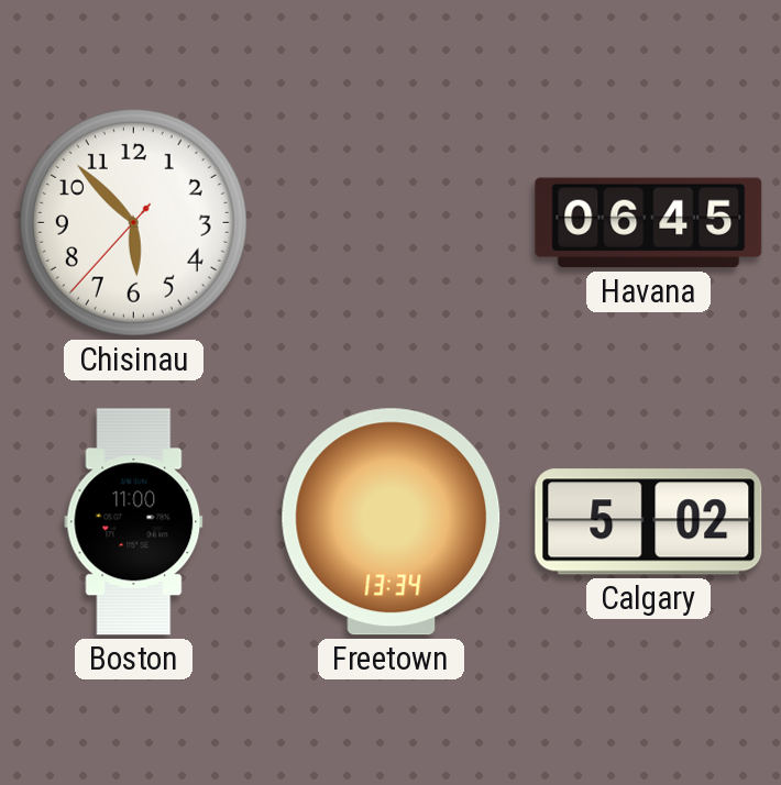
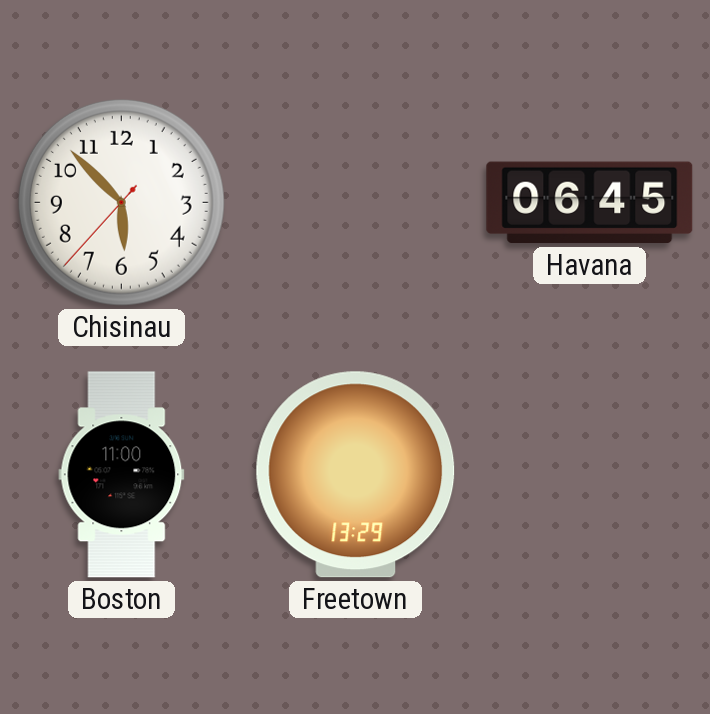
Freetown: 13:34 -> 13:29 (356, 475)
Calgary: 5:02 -> none (649, 522)
